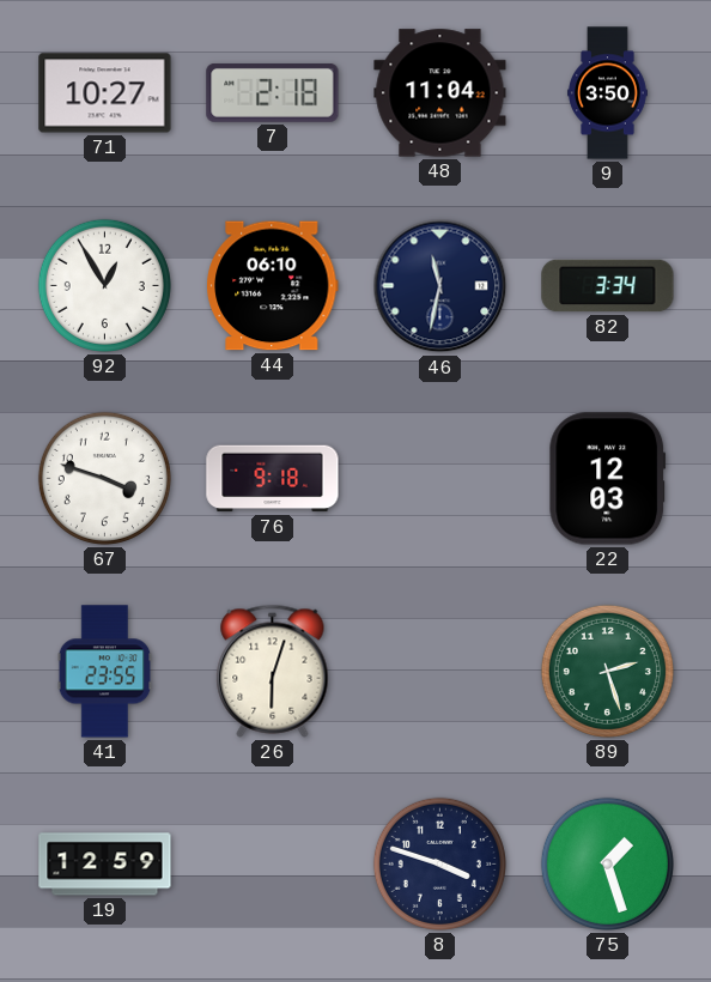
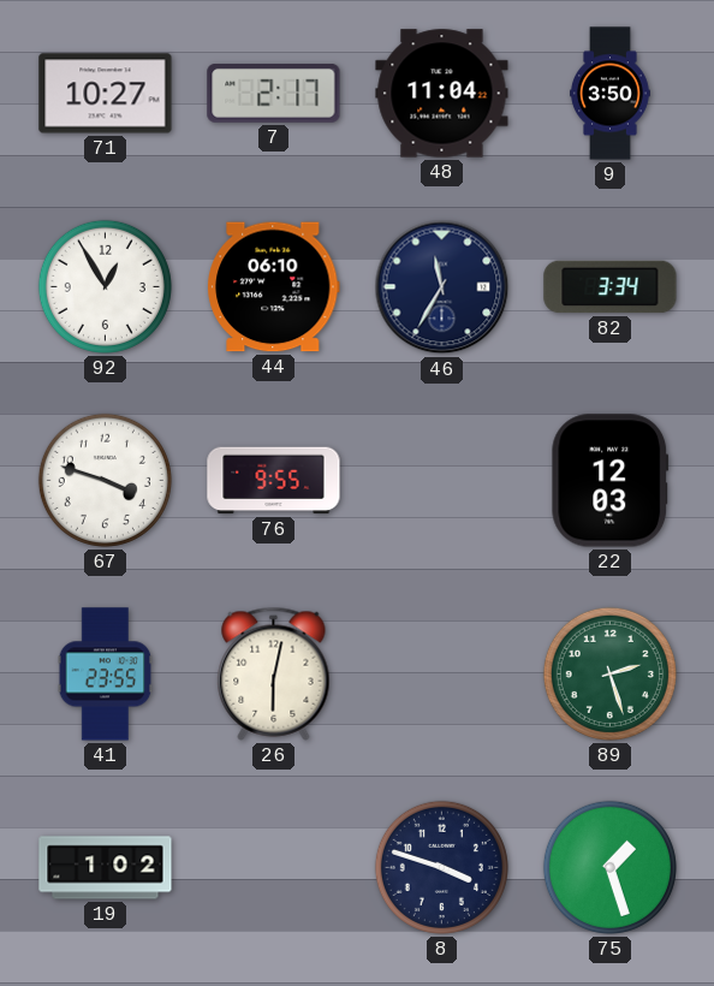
7: 2:18 -> 2:17 (274, 94)
46: 11:32 -> 11:35 (442, 287)
76: 9:18 -> 9:55 (274, 481)
26: 6:03 -> 6:02 (274, 673)
19: 12:59 -> 1:02 (106, 868)
